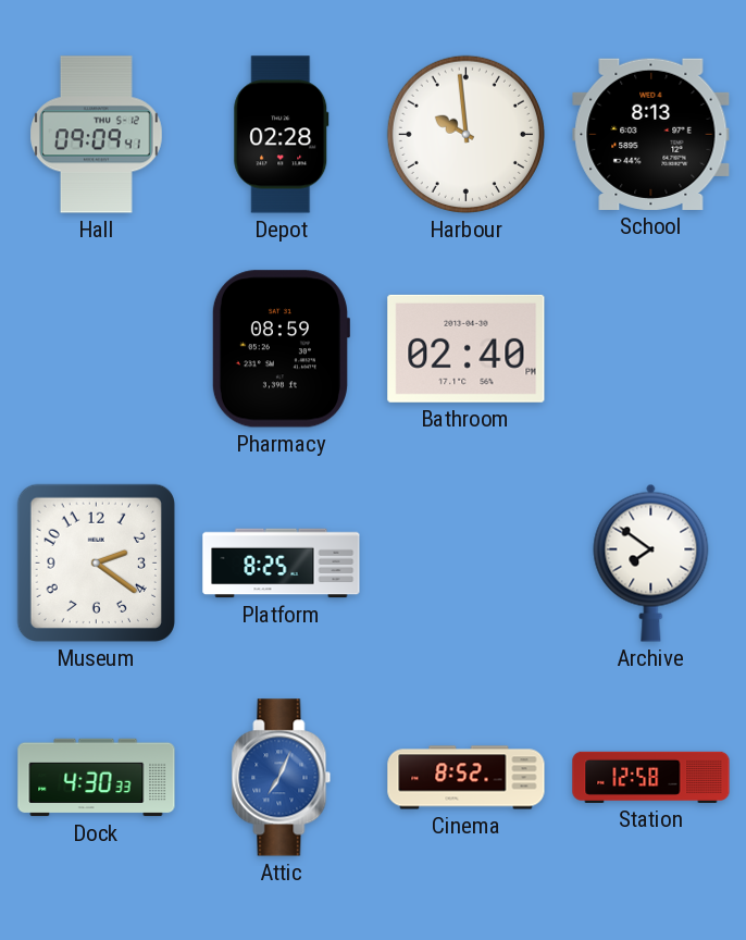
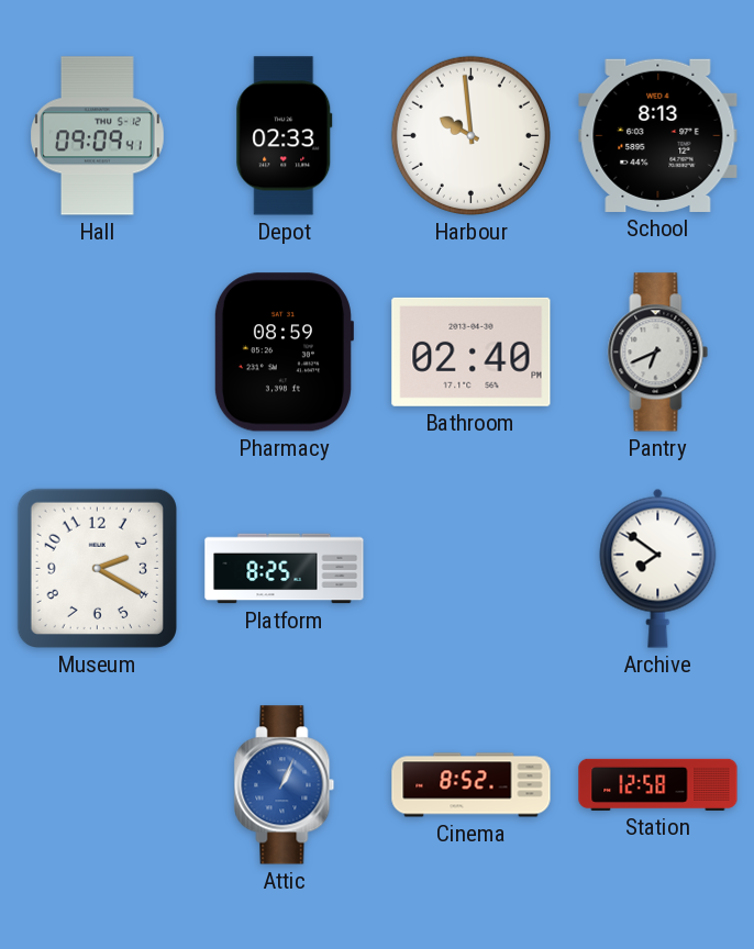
Depot: 02:28 -> 02:33 (285, 136)
Pantry: none -> 6:41 (658, 353)
Museum: 2:21 -> 2:20 (97, 568)
Dock: 4:30 -> none (97, 778)
Attic: 7:04 -> 1:04 (285, 785)
